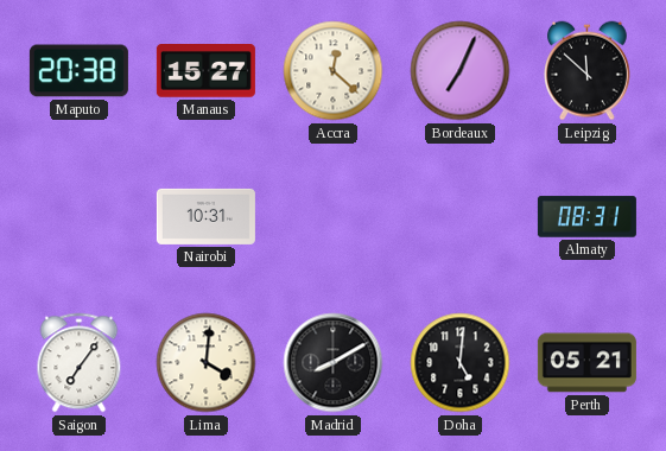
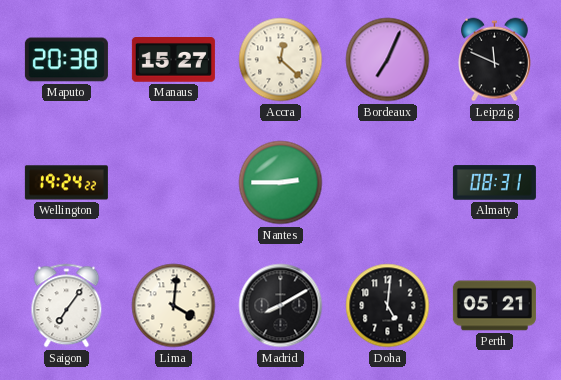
Leipzig: 11:52 -> 11:49 (495, 60)
Wellington: none -> 19:24 (66, 183)
Nairobi: 10:31 -> none (205, 216)
Nantes: none -> 2:45 (281, 183)
